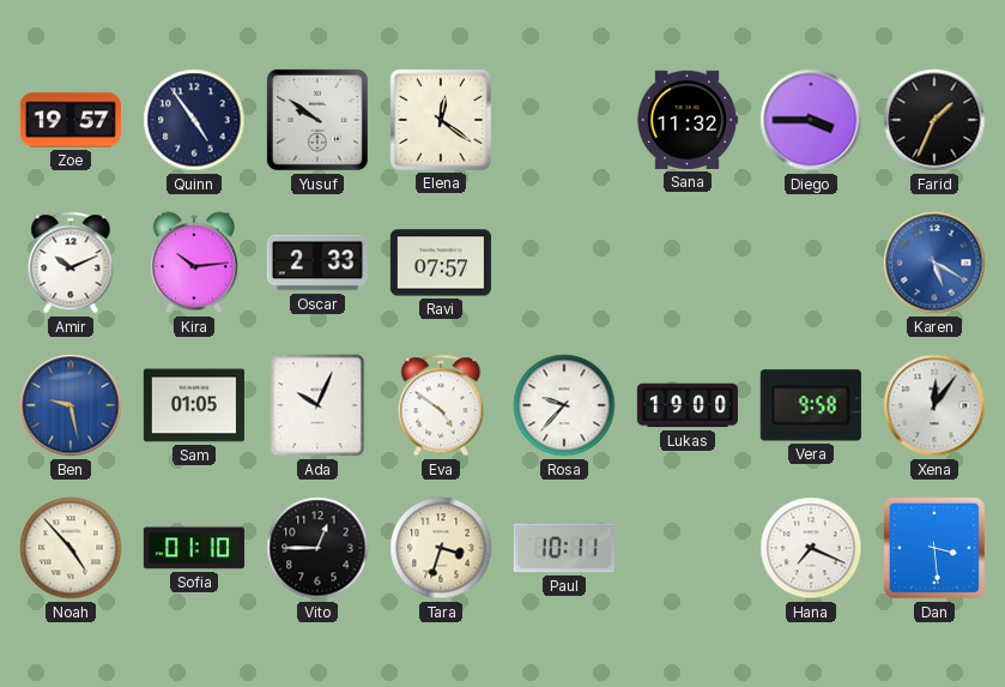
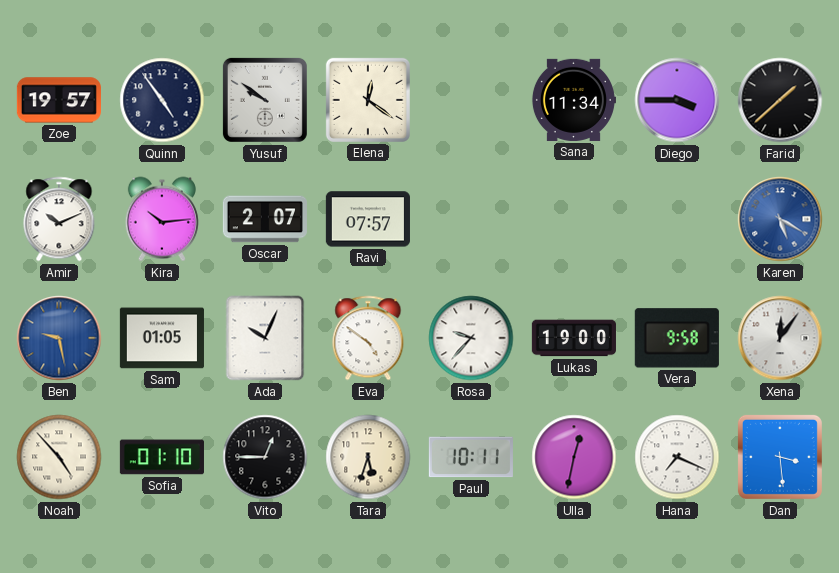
Sana: 11:32 -> 11:34 (573, 100)
Farid: 1:34 -> 1:38 (780, 100)
Oscar: 2:33 -> 2:07 (265, 219)
Tara: 3:33 -> 5:33 (368, 457)
Ulla: none -> 12:32 (574, 457)
